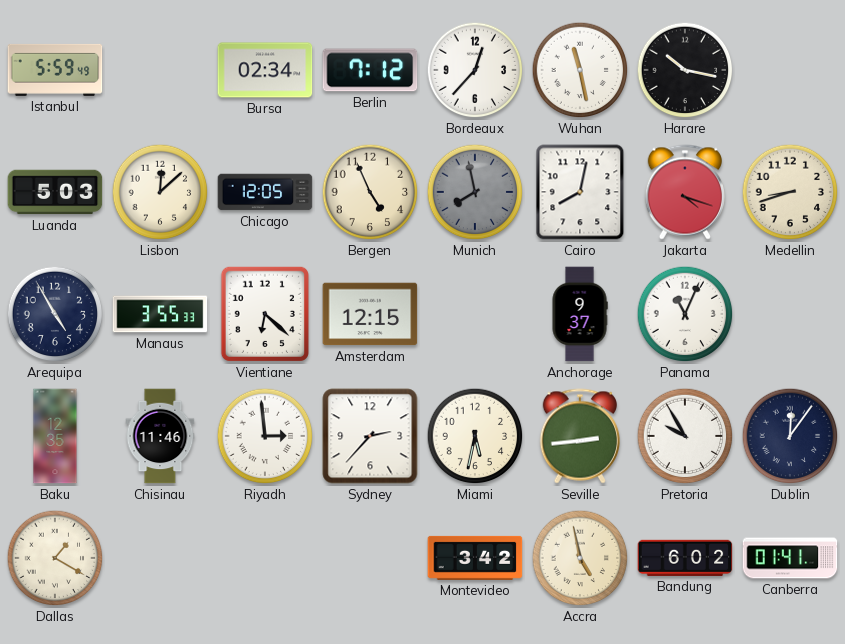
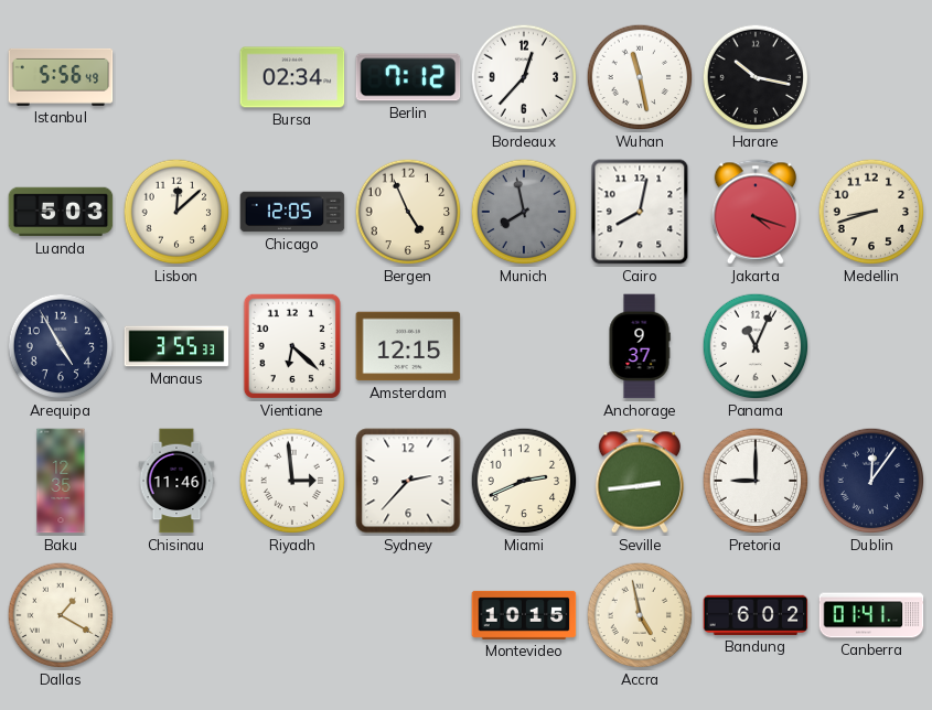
Istanbul: 5:59 -> 5:56 (61, 77)
Miami: 5:32 -> 2:41 (524, 481)
Pretoria: 9:55 -> 9:00 (756, 481)
Montevideo: 3:42 -> 10:15 (524, 615)
